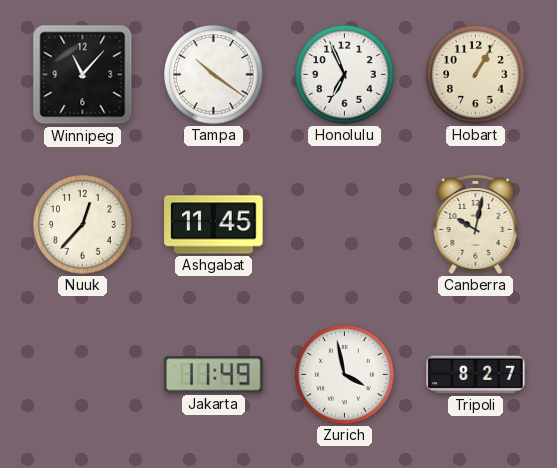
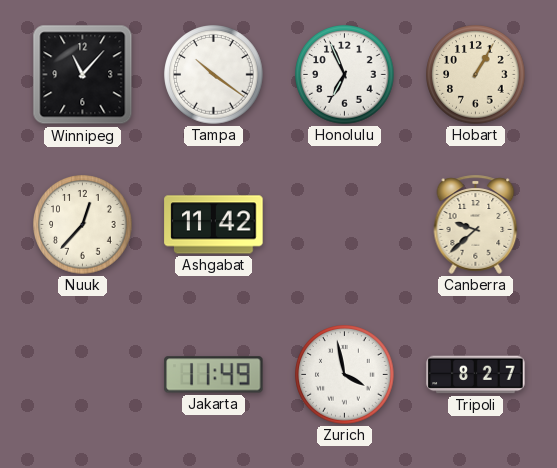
Ashgabat: 11:45 -> 11:42 (214, 225)
Canberra: 10:02 -> 9:38 (476, 224)
